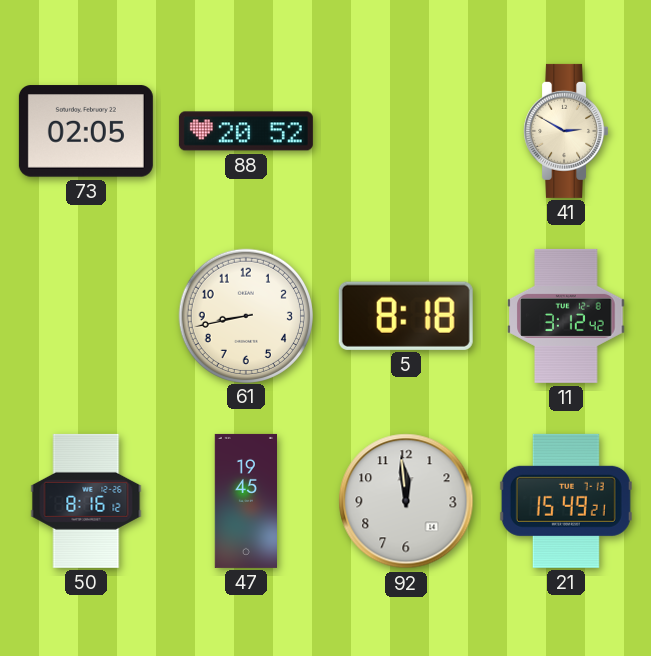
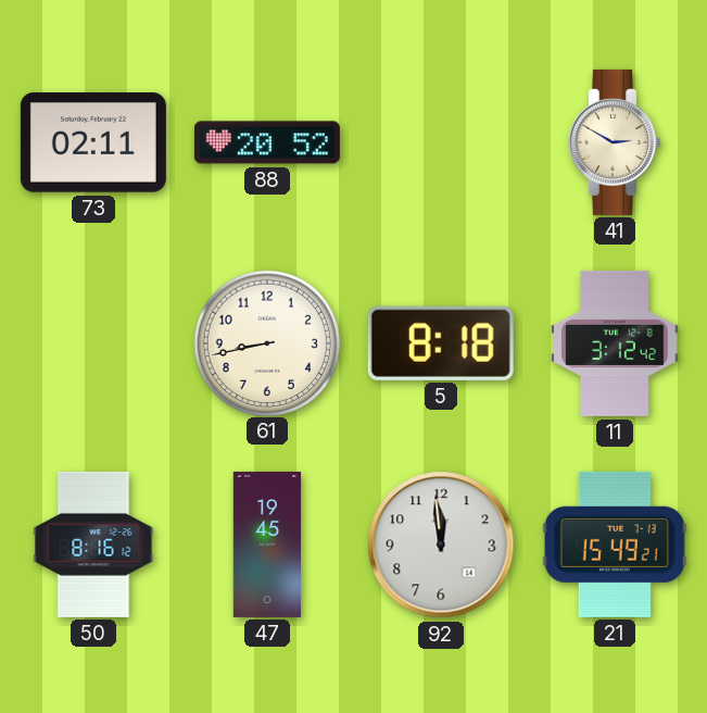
73: 02:05 -> 02:11 (93, 142)
